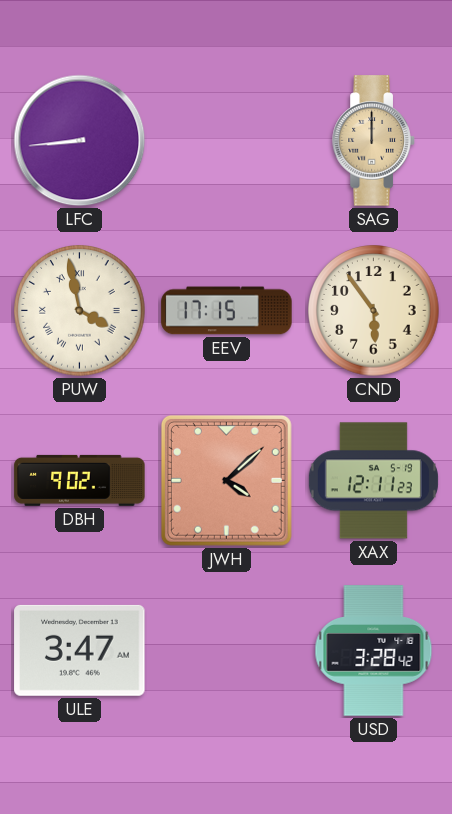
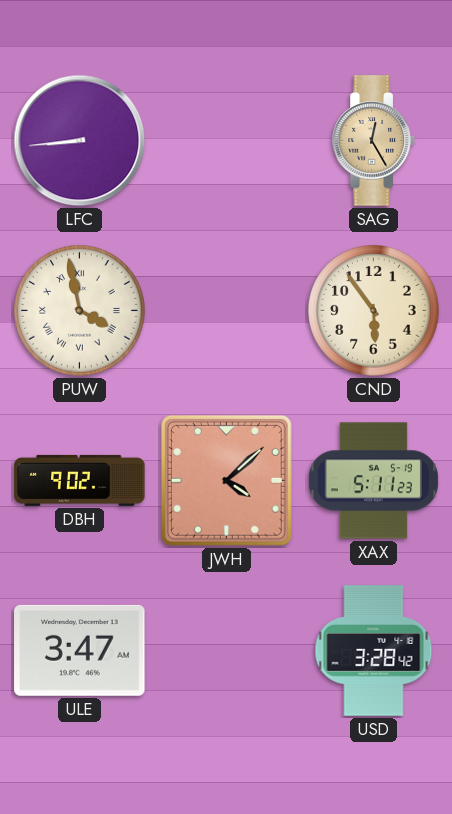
SAG: 12:00 -> 12:25 (374, 141)
EEV: 17:15 -> none (227, 311)
XAX: 12:11 -> 5:11 (373, 481)
